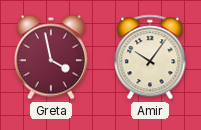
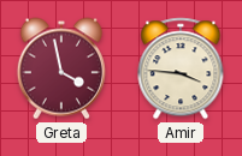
Amir: 10:06 -> 3:46 (181, 68)
